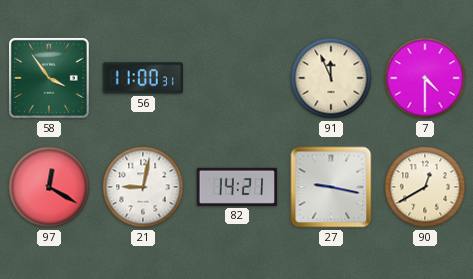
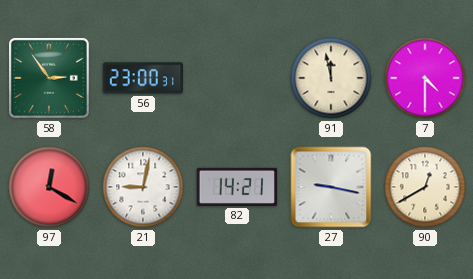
58: 3:54 -> 2:54 (49, 78)
56: 11:00 -> 23:00 (143, 78)
91: 11:56 -> 11:58 (331, 78)
